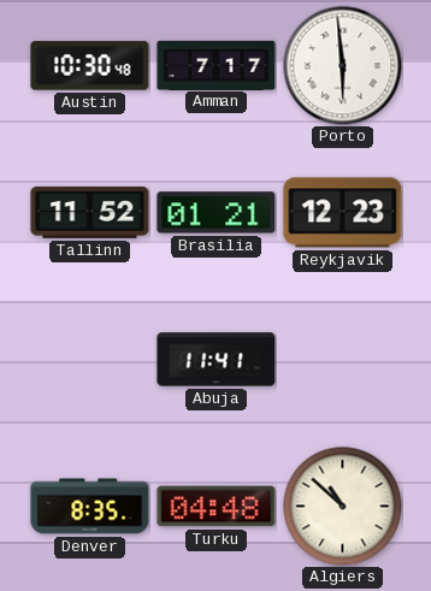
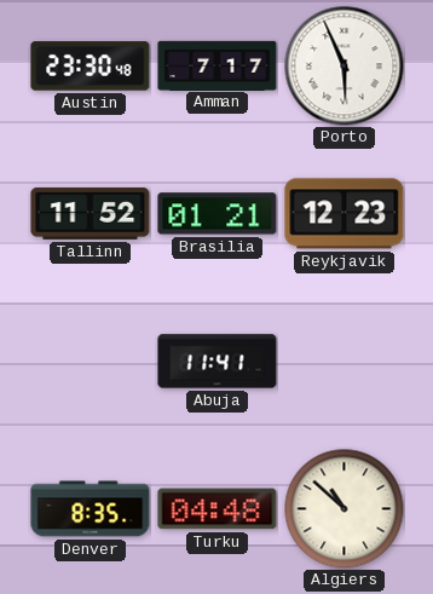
Austin: 10:30 -> 23:30 (91, 67)
Porto: 5:59 -> 5:56 (345, 67)
